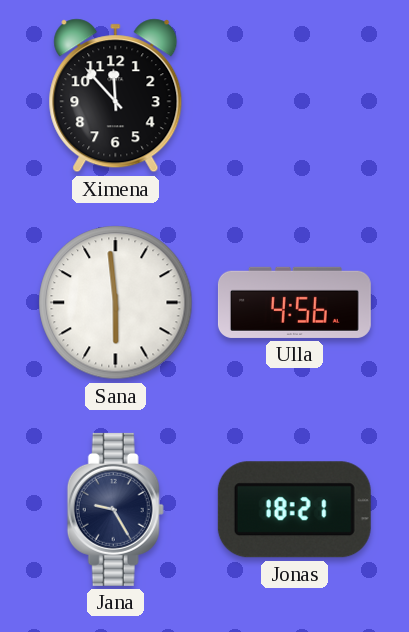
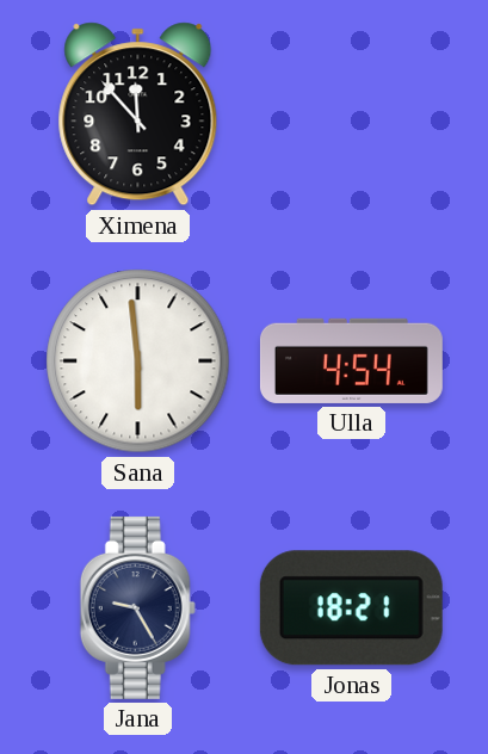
Ulla: 4:56 -> 4:54 (351, 360)
